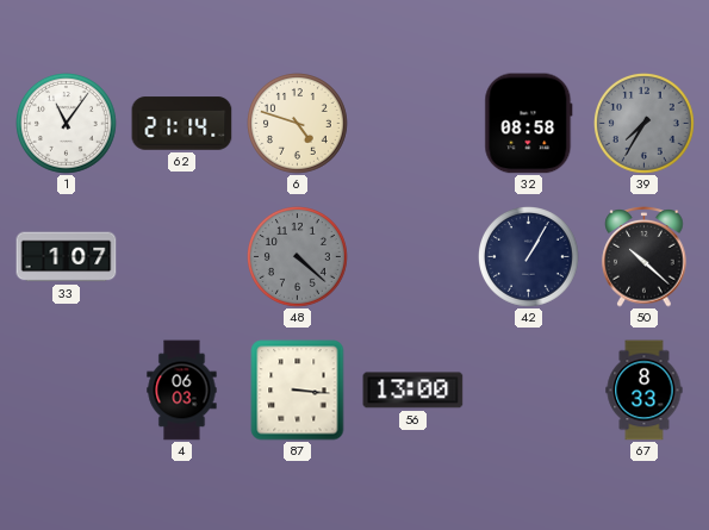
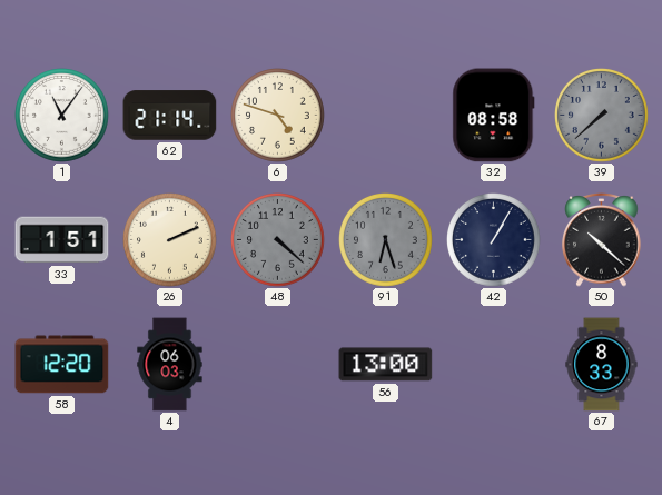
39: 7:35 -> 7:38 (602, 116)
33: 1:07 -> 1:51 (62, 240)
26: none -> 2:11 (170, 240)
91: none -> 6:27 (386, 240)
58: none -> 12:20 (62, 365)
87: 3:16 -> none (298, 391)
